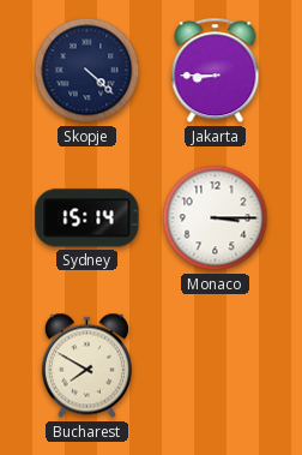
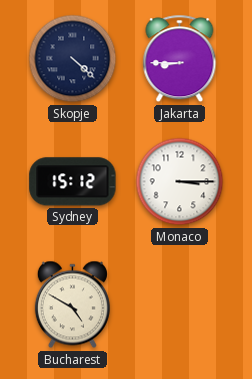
Sydney: 15:14 -> 15:12 (73, 182)
Bucharest: 7:50 -> 4:50 (72, 305)
